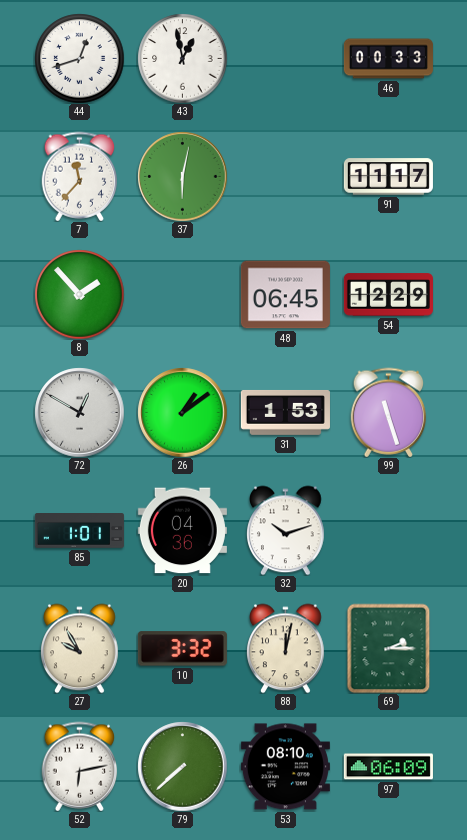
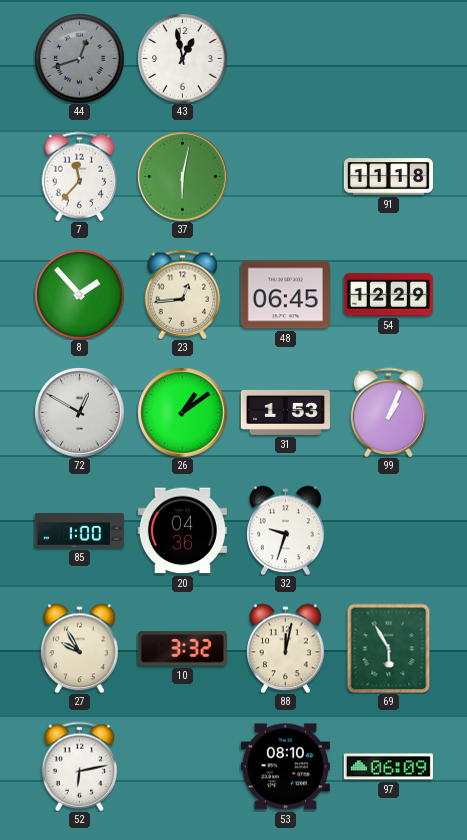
44 dial: white -> grey (79, 58)
46: 00:33 -> none (388, 59)
91: 11:17 -> 11:18 (388, 177)
23: none -> 12:44 (183, 294)
99: 11:27 -> 1:04 (389, 412)
85: 1:01 -> 1:00 (79, 531)
32: 10:12 -> 9:33 (286, 530)
69: 2:15 -> 5:55 (389, 648)
79: 7:38 -> none (182, 766)
